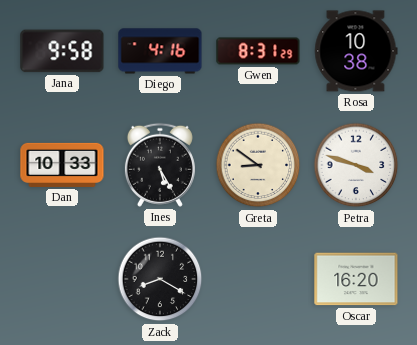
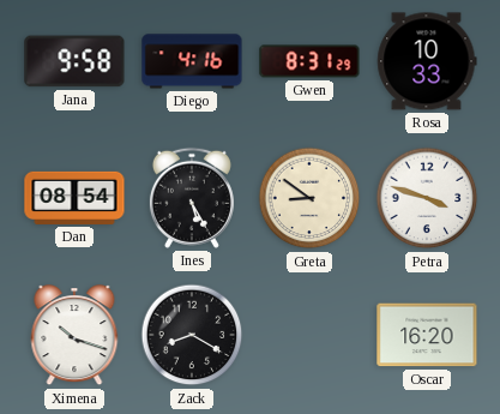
Rosa: 10:38 -> 10:33 (427, 61)
Dan: 10:33 -> 08:54 (74, 198)
Ximena: none -> 10:18 (74, 336)
